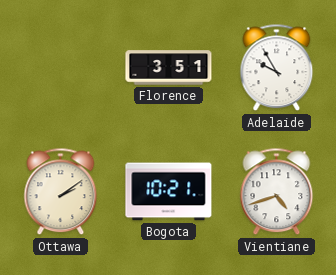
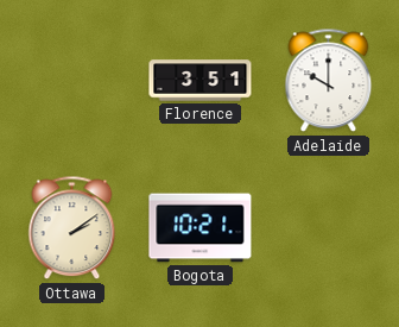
Adelaide: 9:55 -> 10:00 (329, 81)
Vientiane: 4:42 -> none (277, 192)
